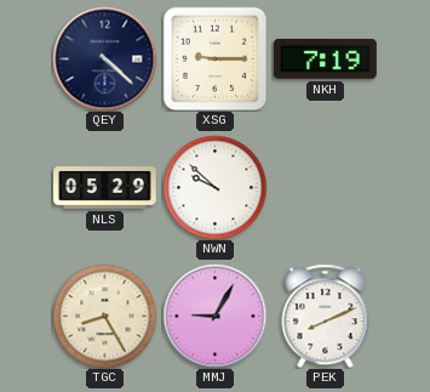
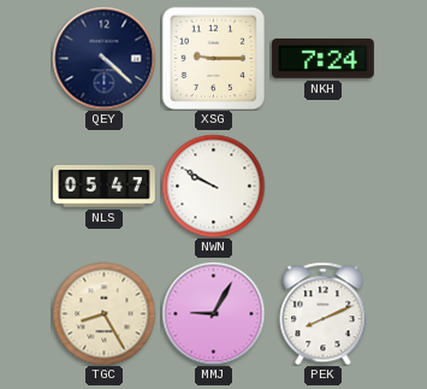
NKH: 7:19 -> 7:24 (322, 58)
NLS: 05:29 -> 05:47 (105, 187)
NWN: 9:52 -> 9:50 (213, 185)
